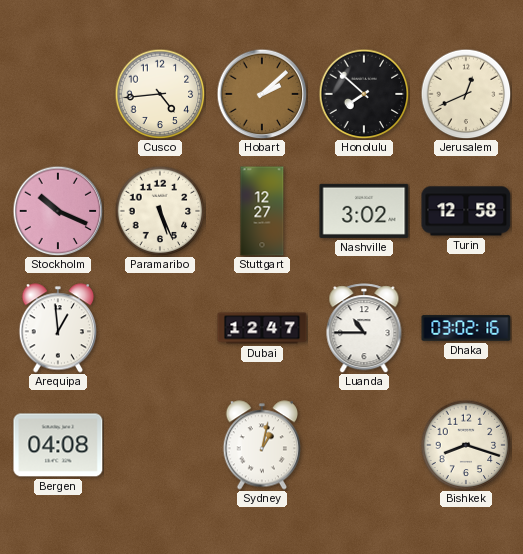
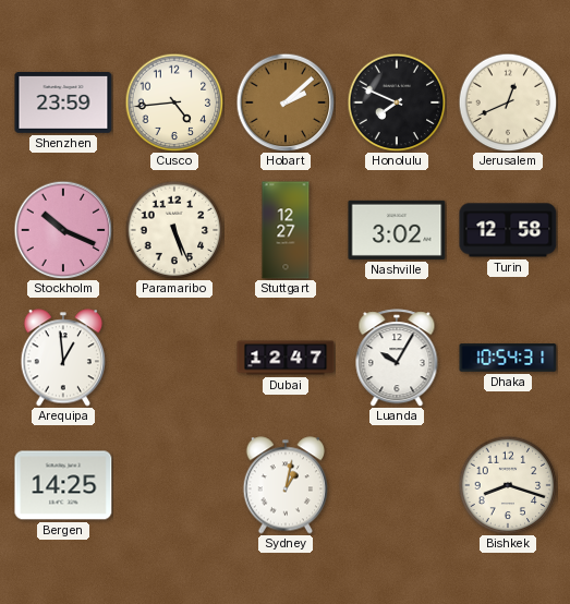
Shenzhen: none -> 23:59 (63, 104)
Honolulu: 7:52 -> 7:49 (397, 102)
Luanda: 10:45 -> 10:05 (397, 358)
Dhaka: 03:02 -> 10:54 (508, 358)
Bergen: 04:08 -> 14:25 (63, 485)
